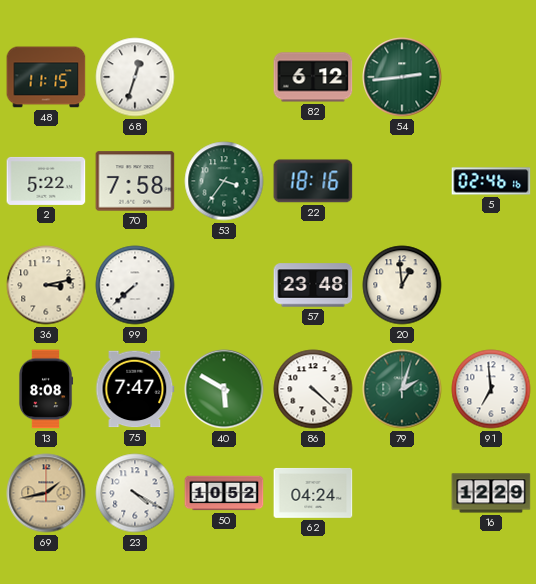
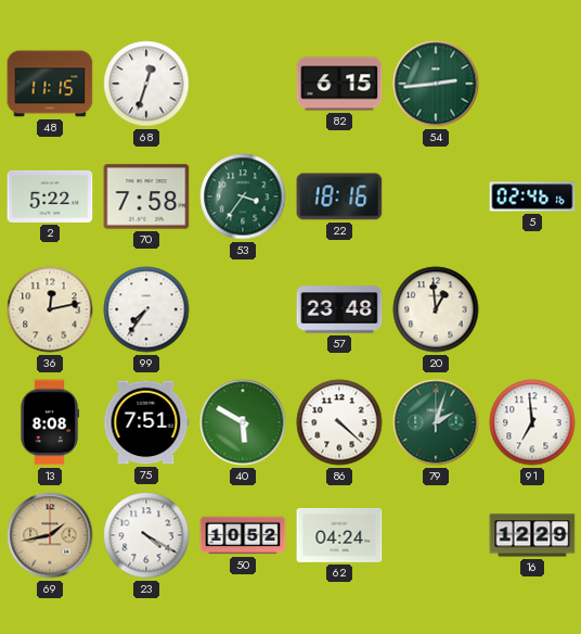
82: 6:12 -> 6:15 (339, 84)
36: 3:13 -> 12:13 (50, 309)
99: 7:38 -> 7:36 (146, 309)
75: 7:47 -> 7:51 (146, 422)
